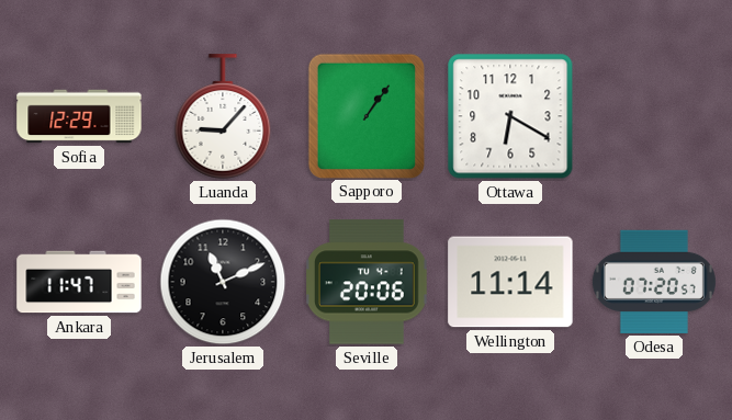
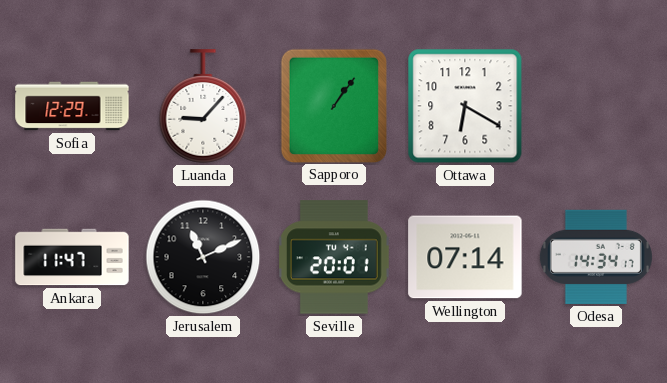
Seville: 20:06 -> 20:01 (335, 257)
Wellington: 11:14 -> 07:14 (465, 257)
Odesa: 07:20 -> 14:34 (596, 257)
